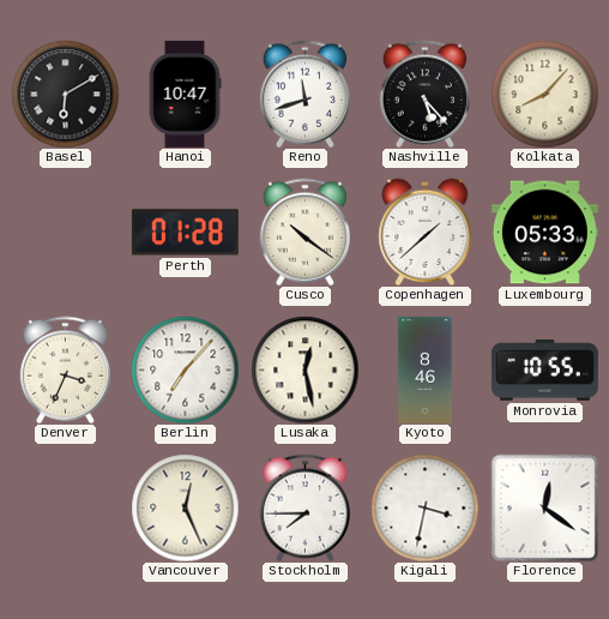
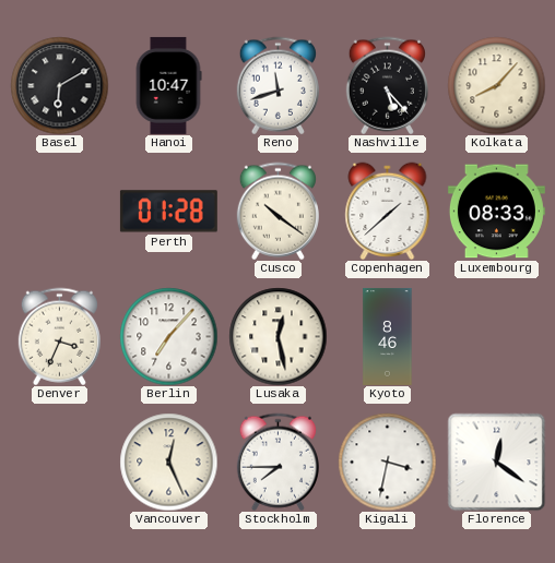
Luxembourg: 05:33 -> 08:33 (496, 212)
Monrovia: 10:55 -> none (544, 371)
